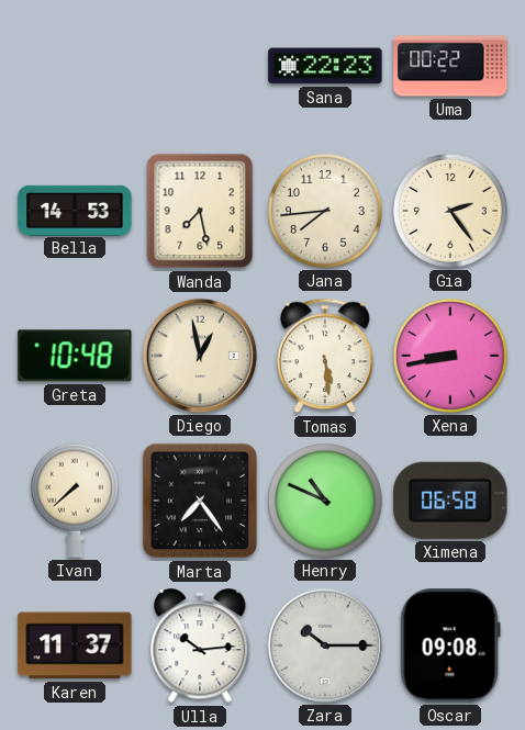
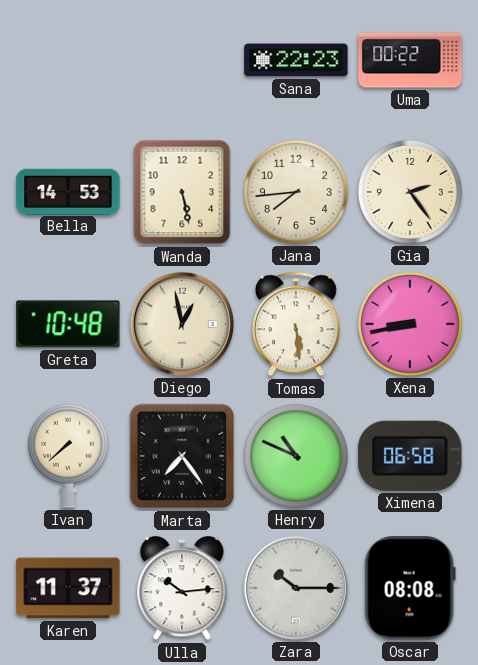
Wanda: 7:28 -> 5:28 (182, 192)
Oscar: 09:08 -> 08:08 (410, 588)
